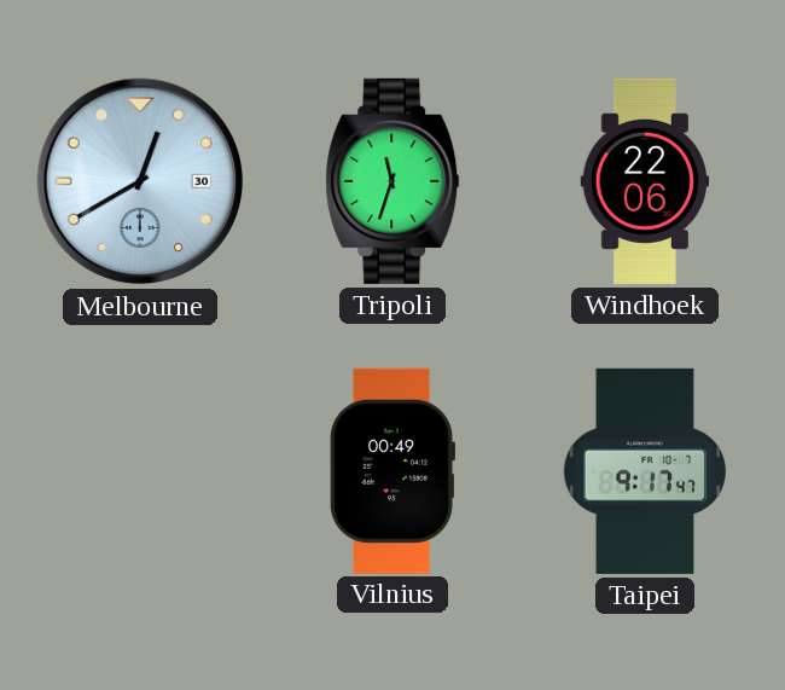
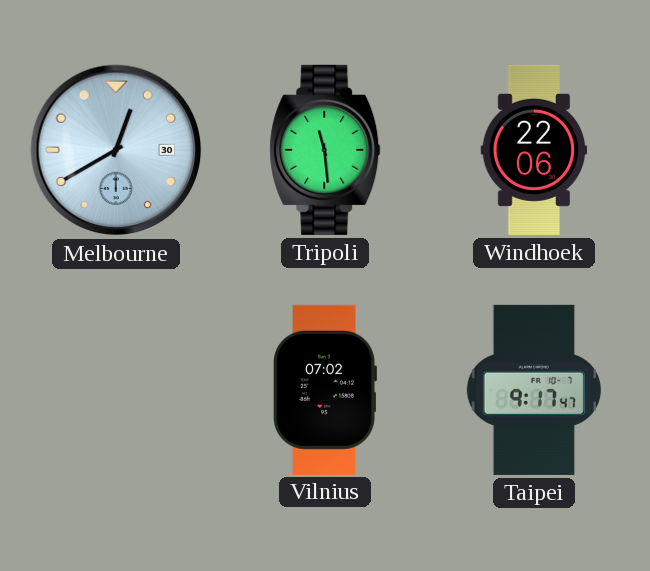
Tripoli: 11:33 -> 11:29 (325, 150)
Vilnius: 00:49 -> 07:02 (324, 390)
